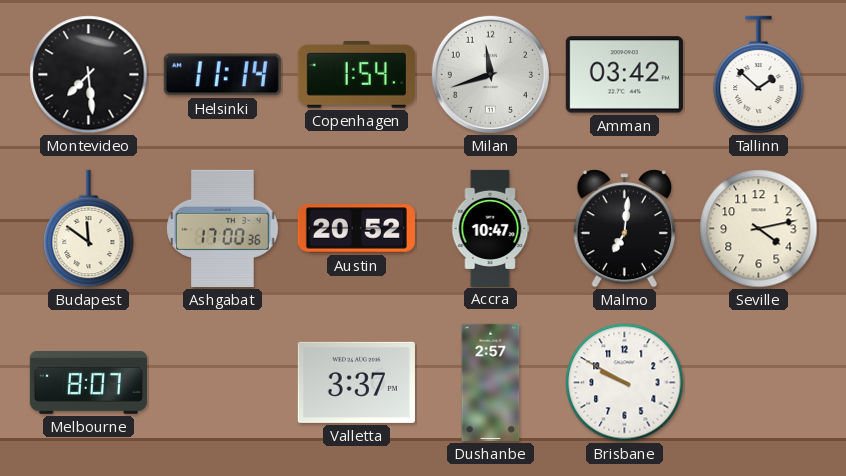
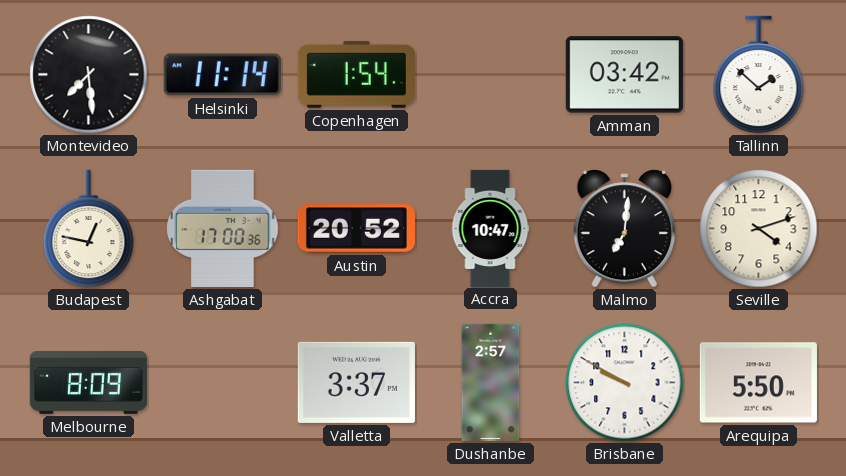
Milan: 11:42 -> none (490, 74)
Budapest: 11:51 -> 12:47 (89, 229)
Seville: 4:13 -> 4:12 (759, 229)
Melbourne: 8:07 -> 8:09 (88, 382)
Arequipa: none -> 5:50 (758, 383)
